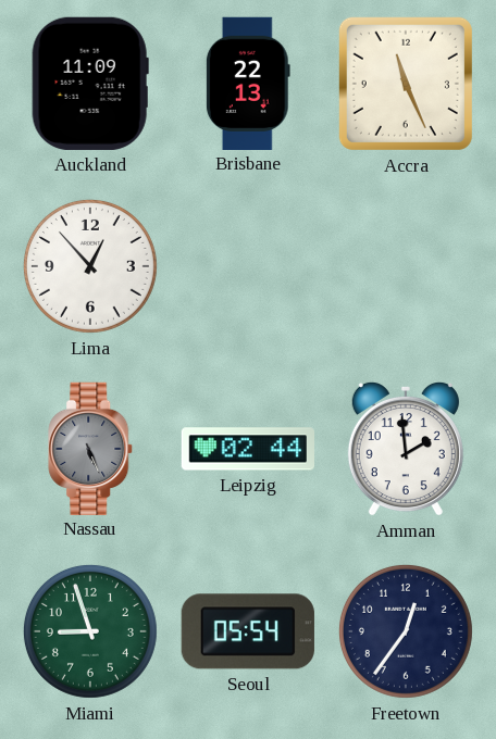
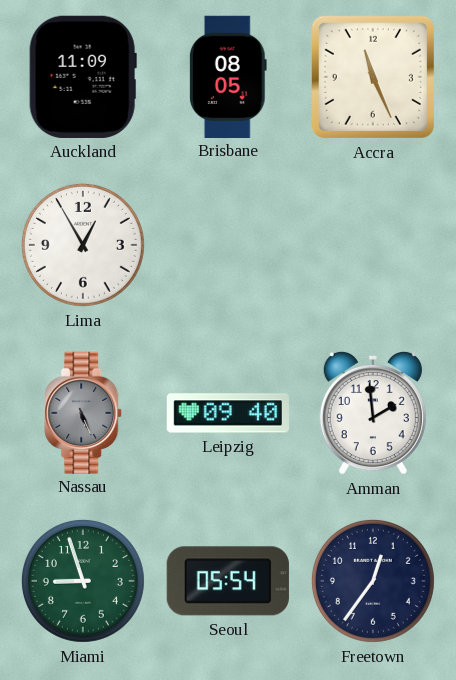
Brisbane: 22:13 -> 08:05 (228, 76)
Lima: 12:53 -> 12:55 (83, 245)
Leipzig: 02:44 -> 09:40 (227, 413)
